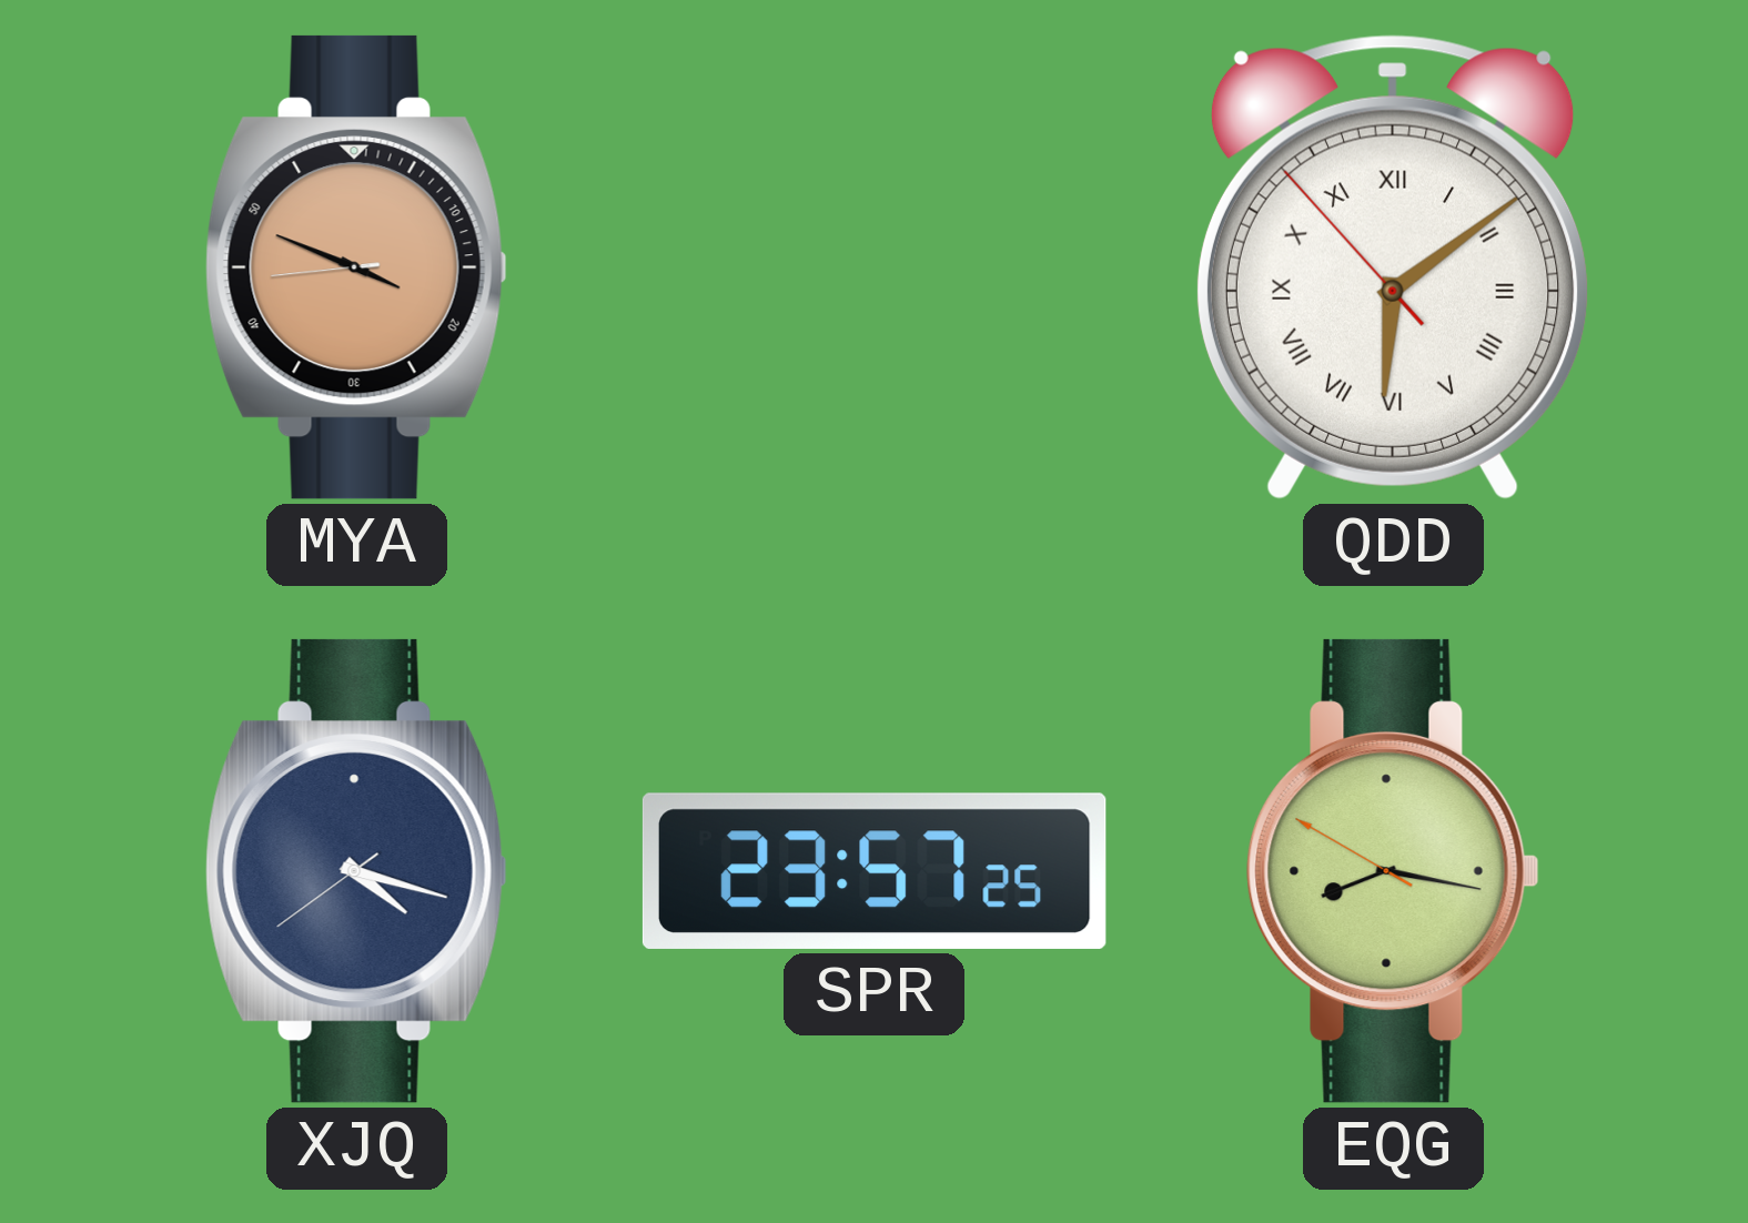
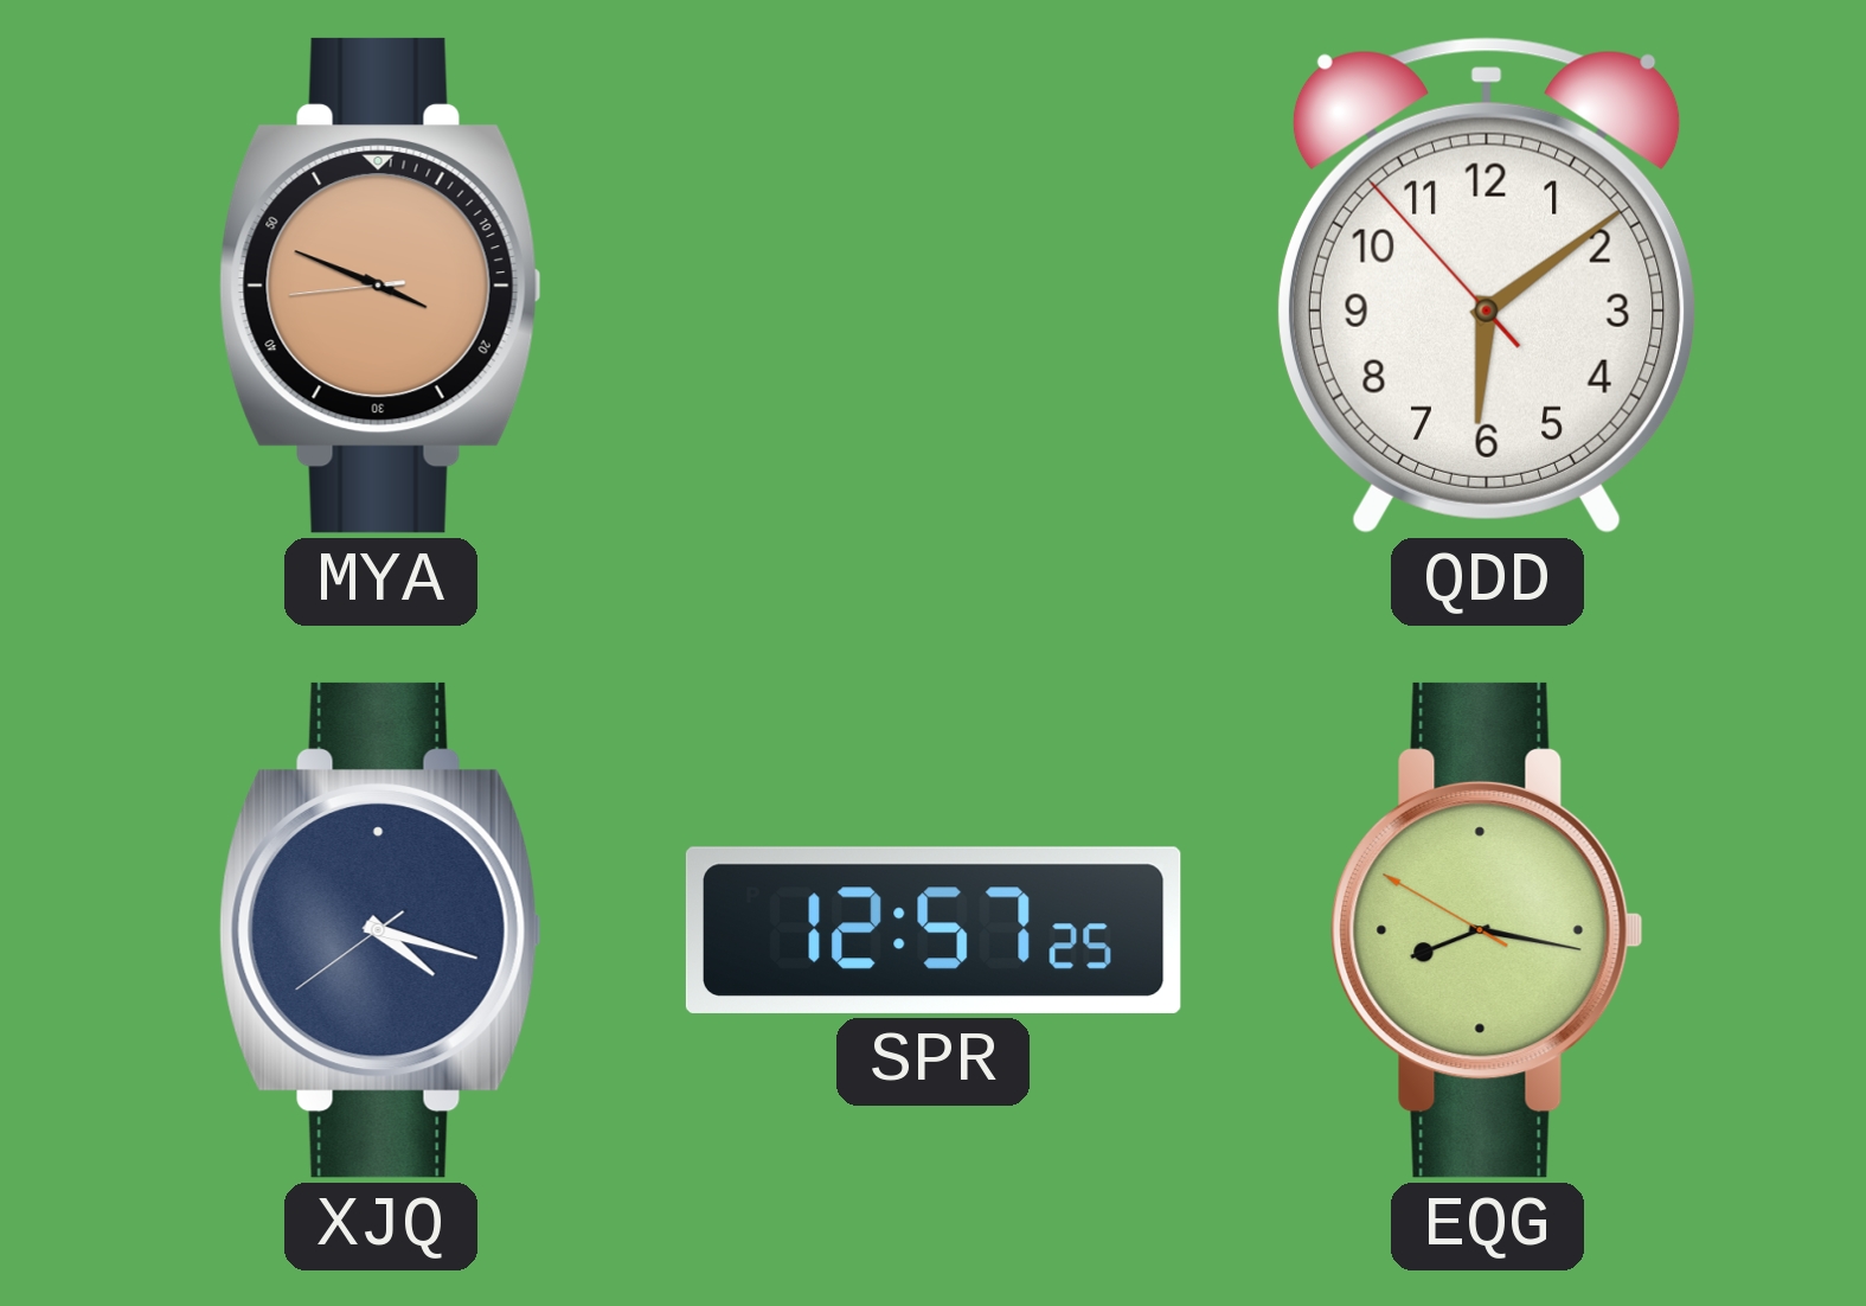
QDD numerals: Roman -> Arabic (1487, 286)
SPR: 23:57 -> 12:57 (934, 930)
